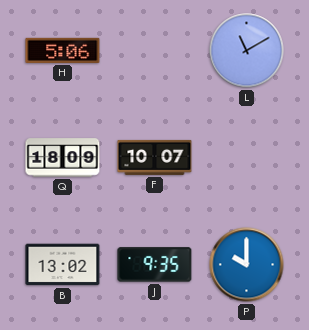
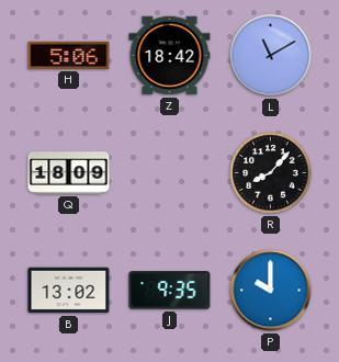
Z: none -> 18:42 (170, 56)
F: 10:07 -> none (155, 157)
R: none -> 8:07 (271, 173)
